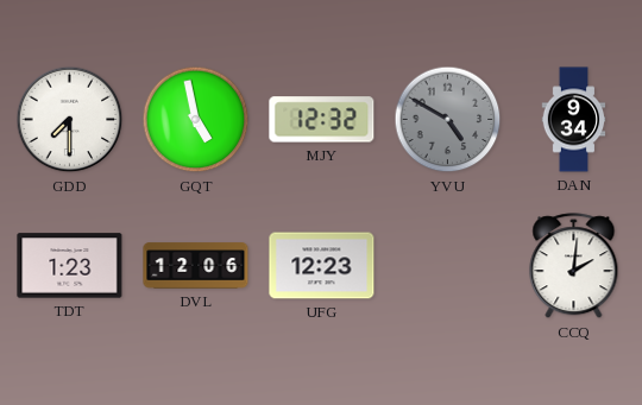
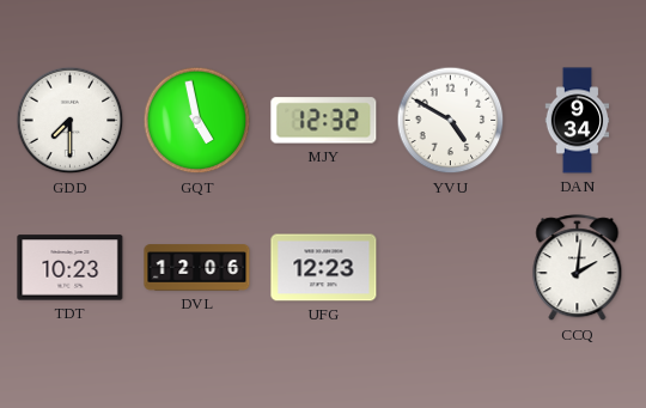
YVU dial: grey -> white (451, 121)
TDT: 1:23 -> 10:23 (71, 268)
